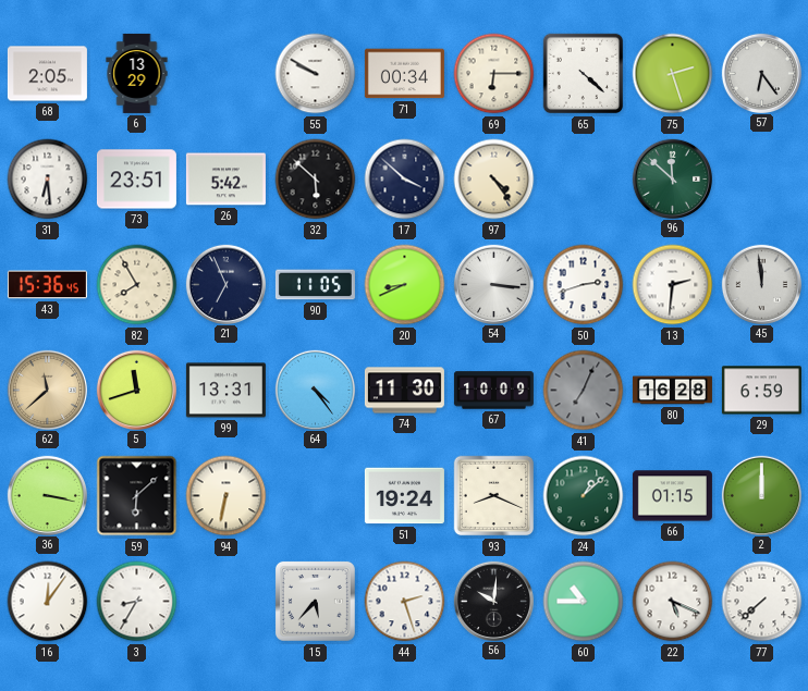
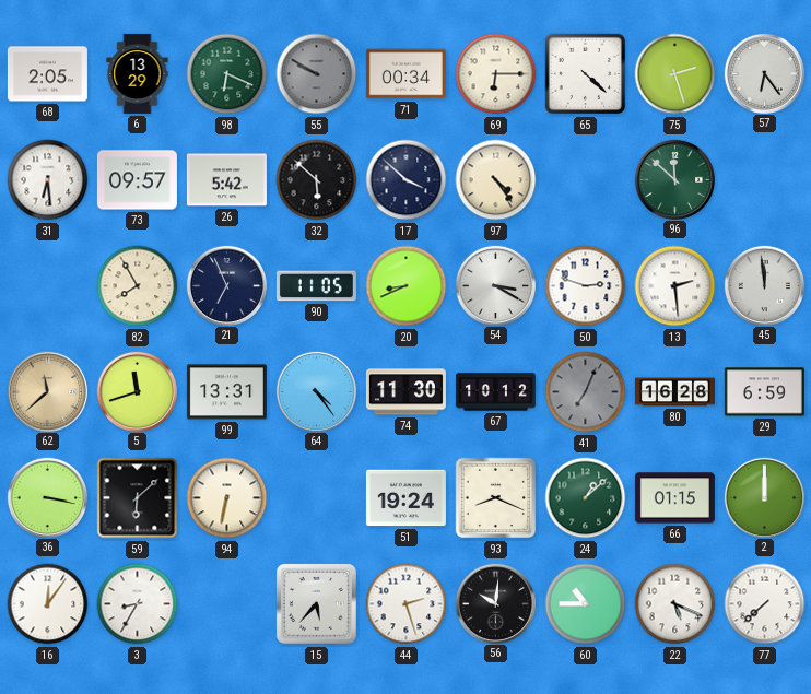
98: none -> 6:19 (227, 74)
55 dial: white -> grey (317, 74)
73: 23:51 -> 09:57 (137, 180)
43: 15:36 -> none (47, 285)
54: 3:16 -> 3:20 (495, 285)
50: 2:42 -> 2:48 (586, 286)
13: 2:31 -> 2:29 (675, 286)
67: 10:09 -> 10:12 (495, 392)
